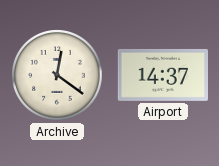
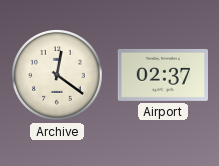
Airport: 14:37 -> 02:37 (162, 75)
